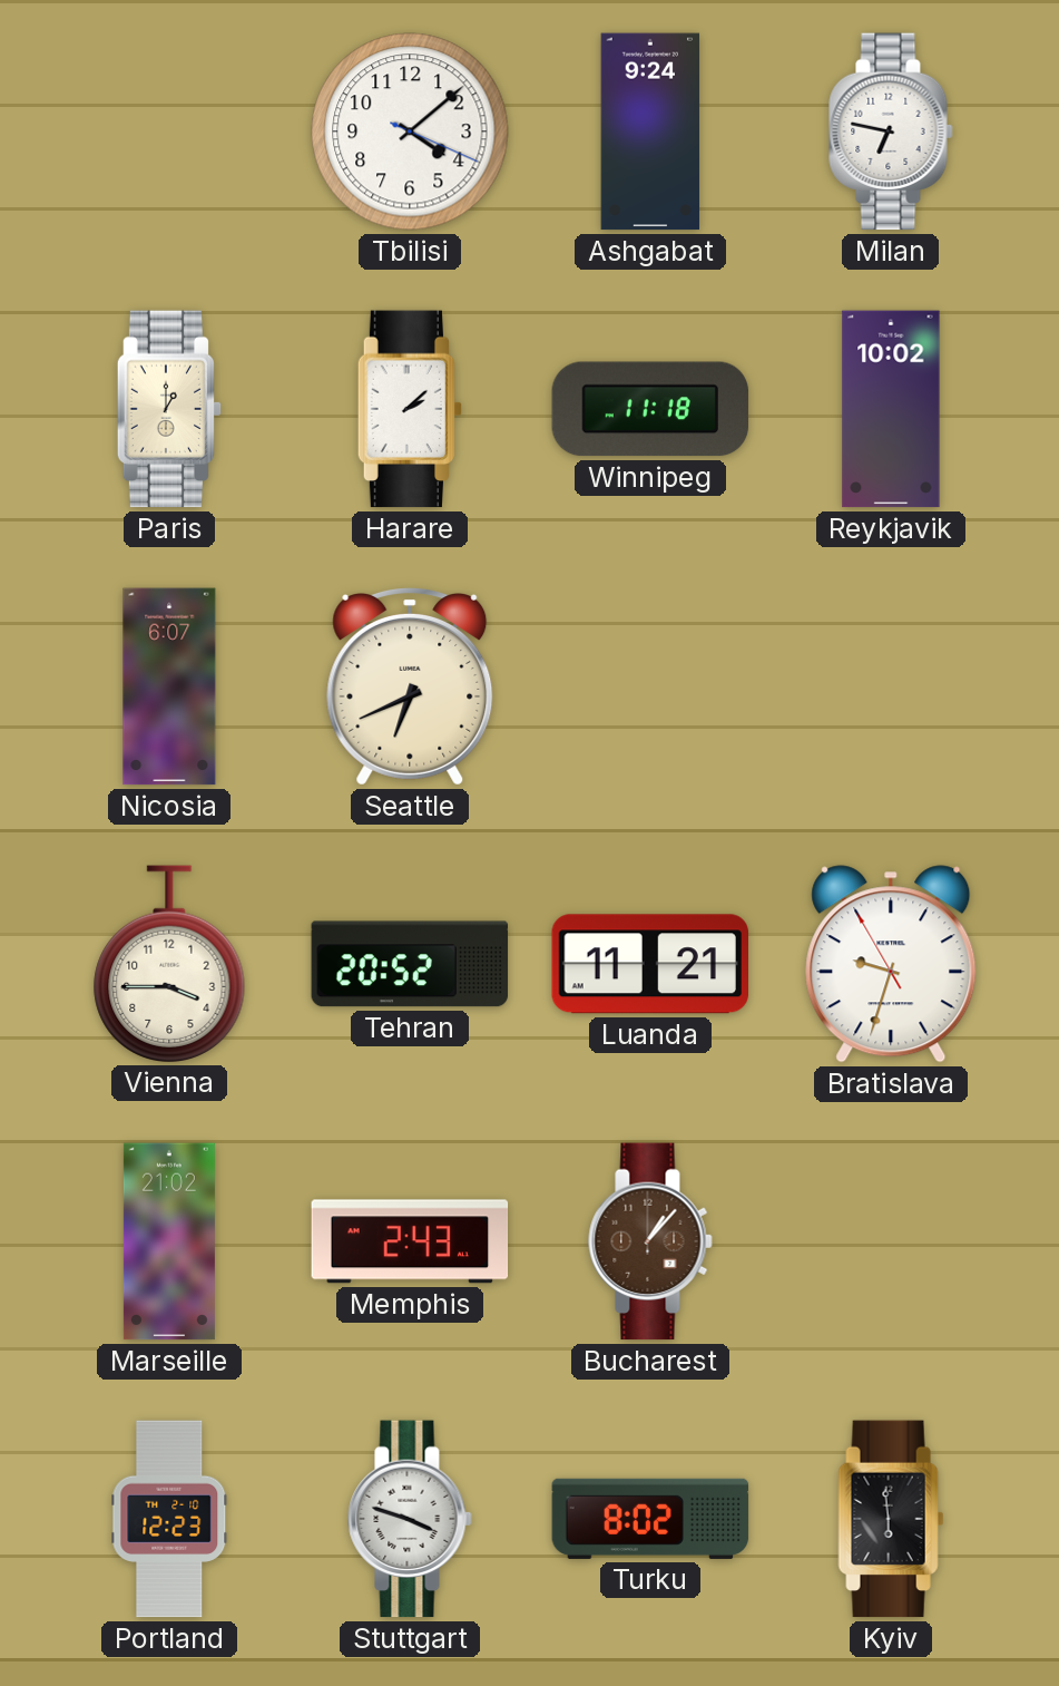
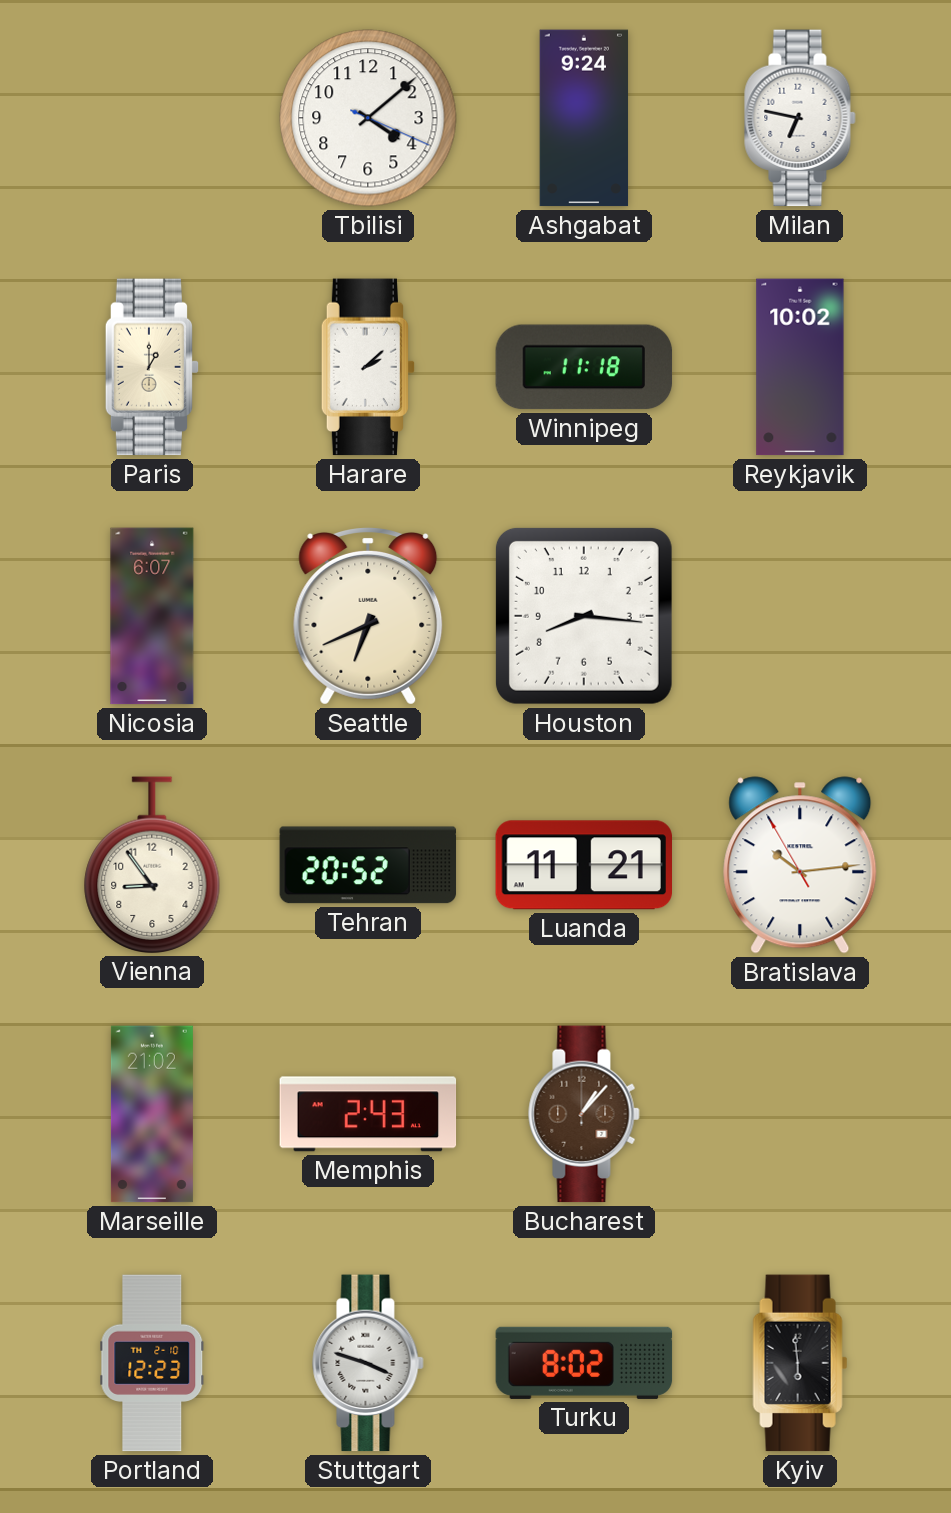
Houston: none -> 8:16 (584, 616)
Vienna: 3:45 -> 8:54 (152, 865)
Bratislava: 9:32 -> 10:13 (800, 865)
